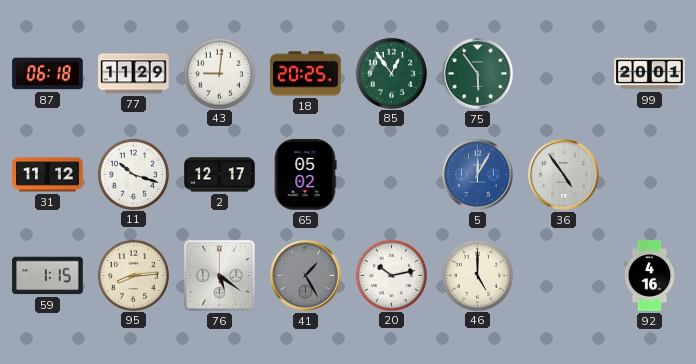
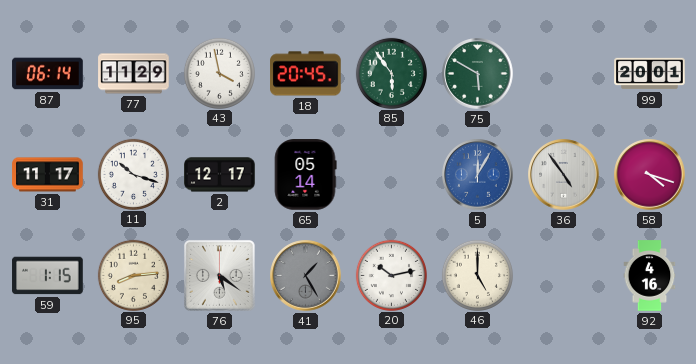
87: 06:18 -> 06:14 (48, 74)
43: 9:01 -> 3:58 (219, 73)
18: 20:25 -> 20:45 (306, 74)
85: 12:54 -> 5:54 (391, 73)
75: 5:54 -> 5:50 (478, 74)
31: 11:12 -> 11:17 (48, 175)
65: 05:02 -> 05:14 (305, 175)
58: none -> 4:18 (650, 175)
